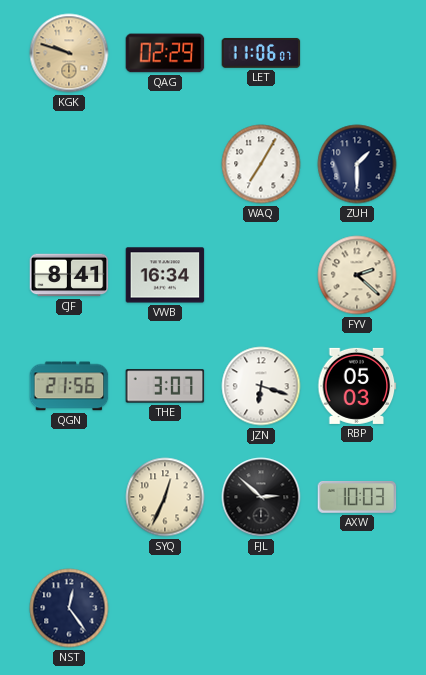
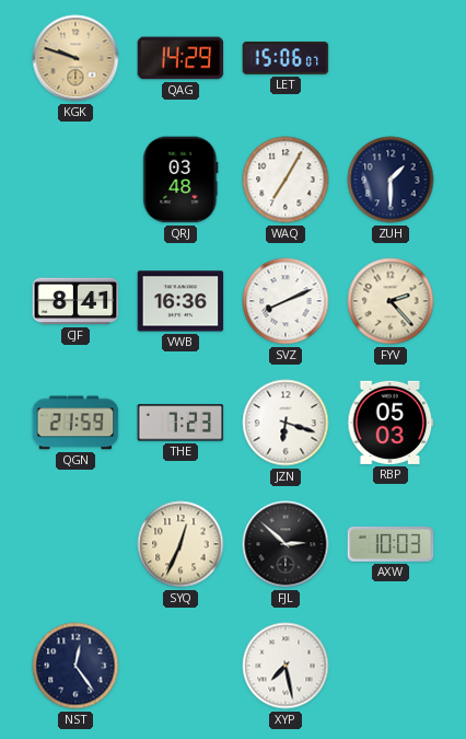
QAG: 02:29 -> 14:29 (180, 58)
LET: 11:06 -> 15:06 (286, 58)
QRJ: none -> 03:48 (180, 180)
VWB: 16:34 -> 16:36 (180, 301)
SVZ: none -> 8:11 (286, 301)
FYV: 2:22 -> 2:23 (391, 301)
QGN: 21:56 -> 21:59 (75, 423)
THE: 3:07 -> 7:23 (180, 423)
XYP: none -> 7:28 (286, 666)
